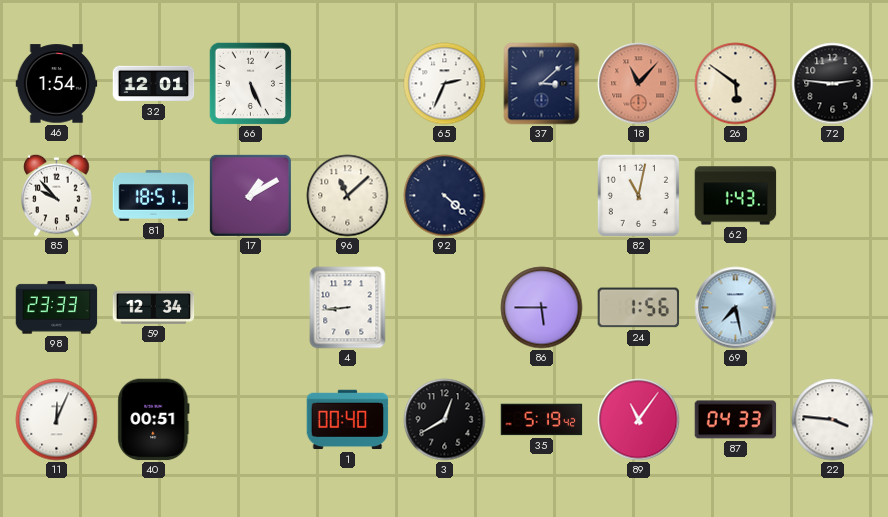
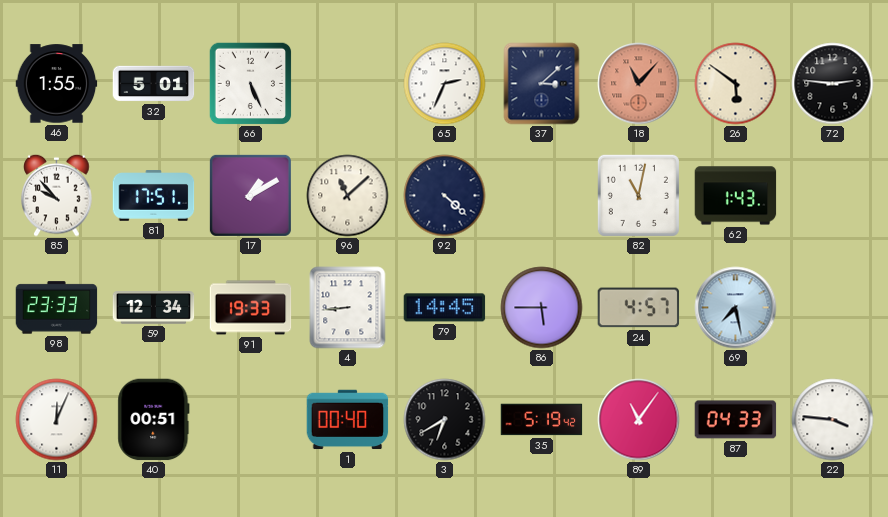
46: 1:54 -> 1:55 (57, 84)
32: 12:01 -> 5:01 (154, 84)
81: 18:51 -> 17:51 (154, 196)
91: none -> 19:33 (251, 308)
79: none -> 14:45 (445, 308)
24: 1:56 -> 4:57 (639, 308)
3: 12:40 -> 6:40 (445, 420)
